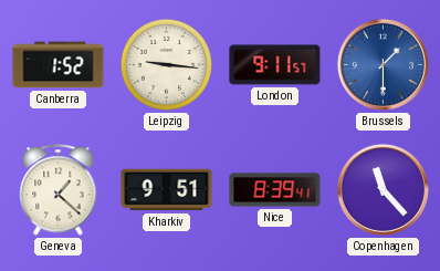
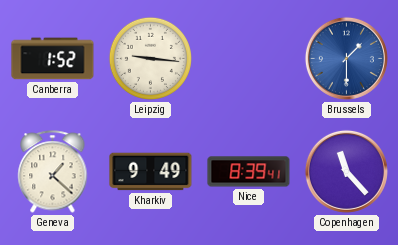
London: 9:11 -> none (275, 65)
Kharkiv: 9:51 -> 9:49 (151, 172)
